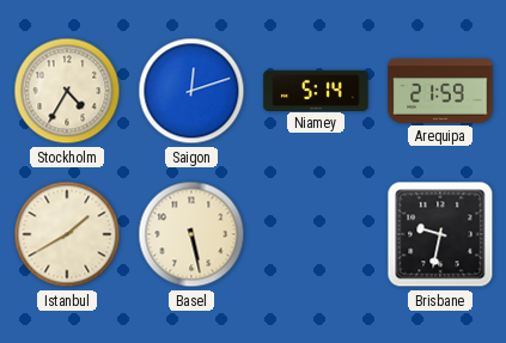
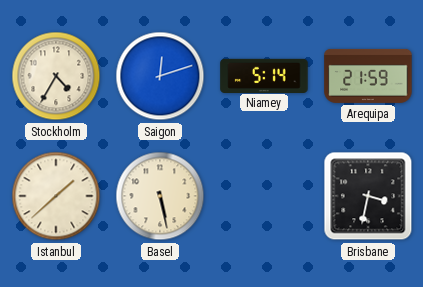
Istanbul: 1:40 -> 1:38 (56, 196)
Brisbane: 9:32 -> 3:32 (368, 196)
